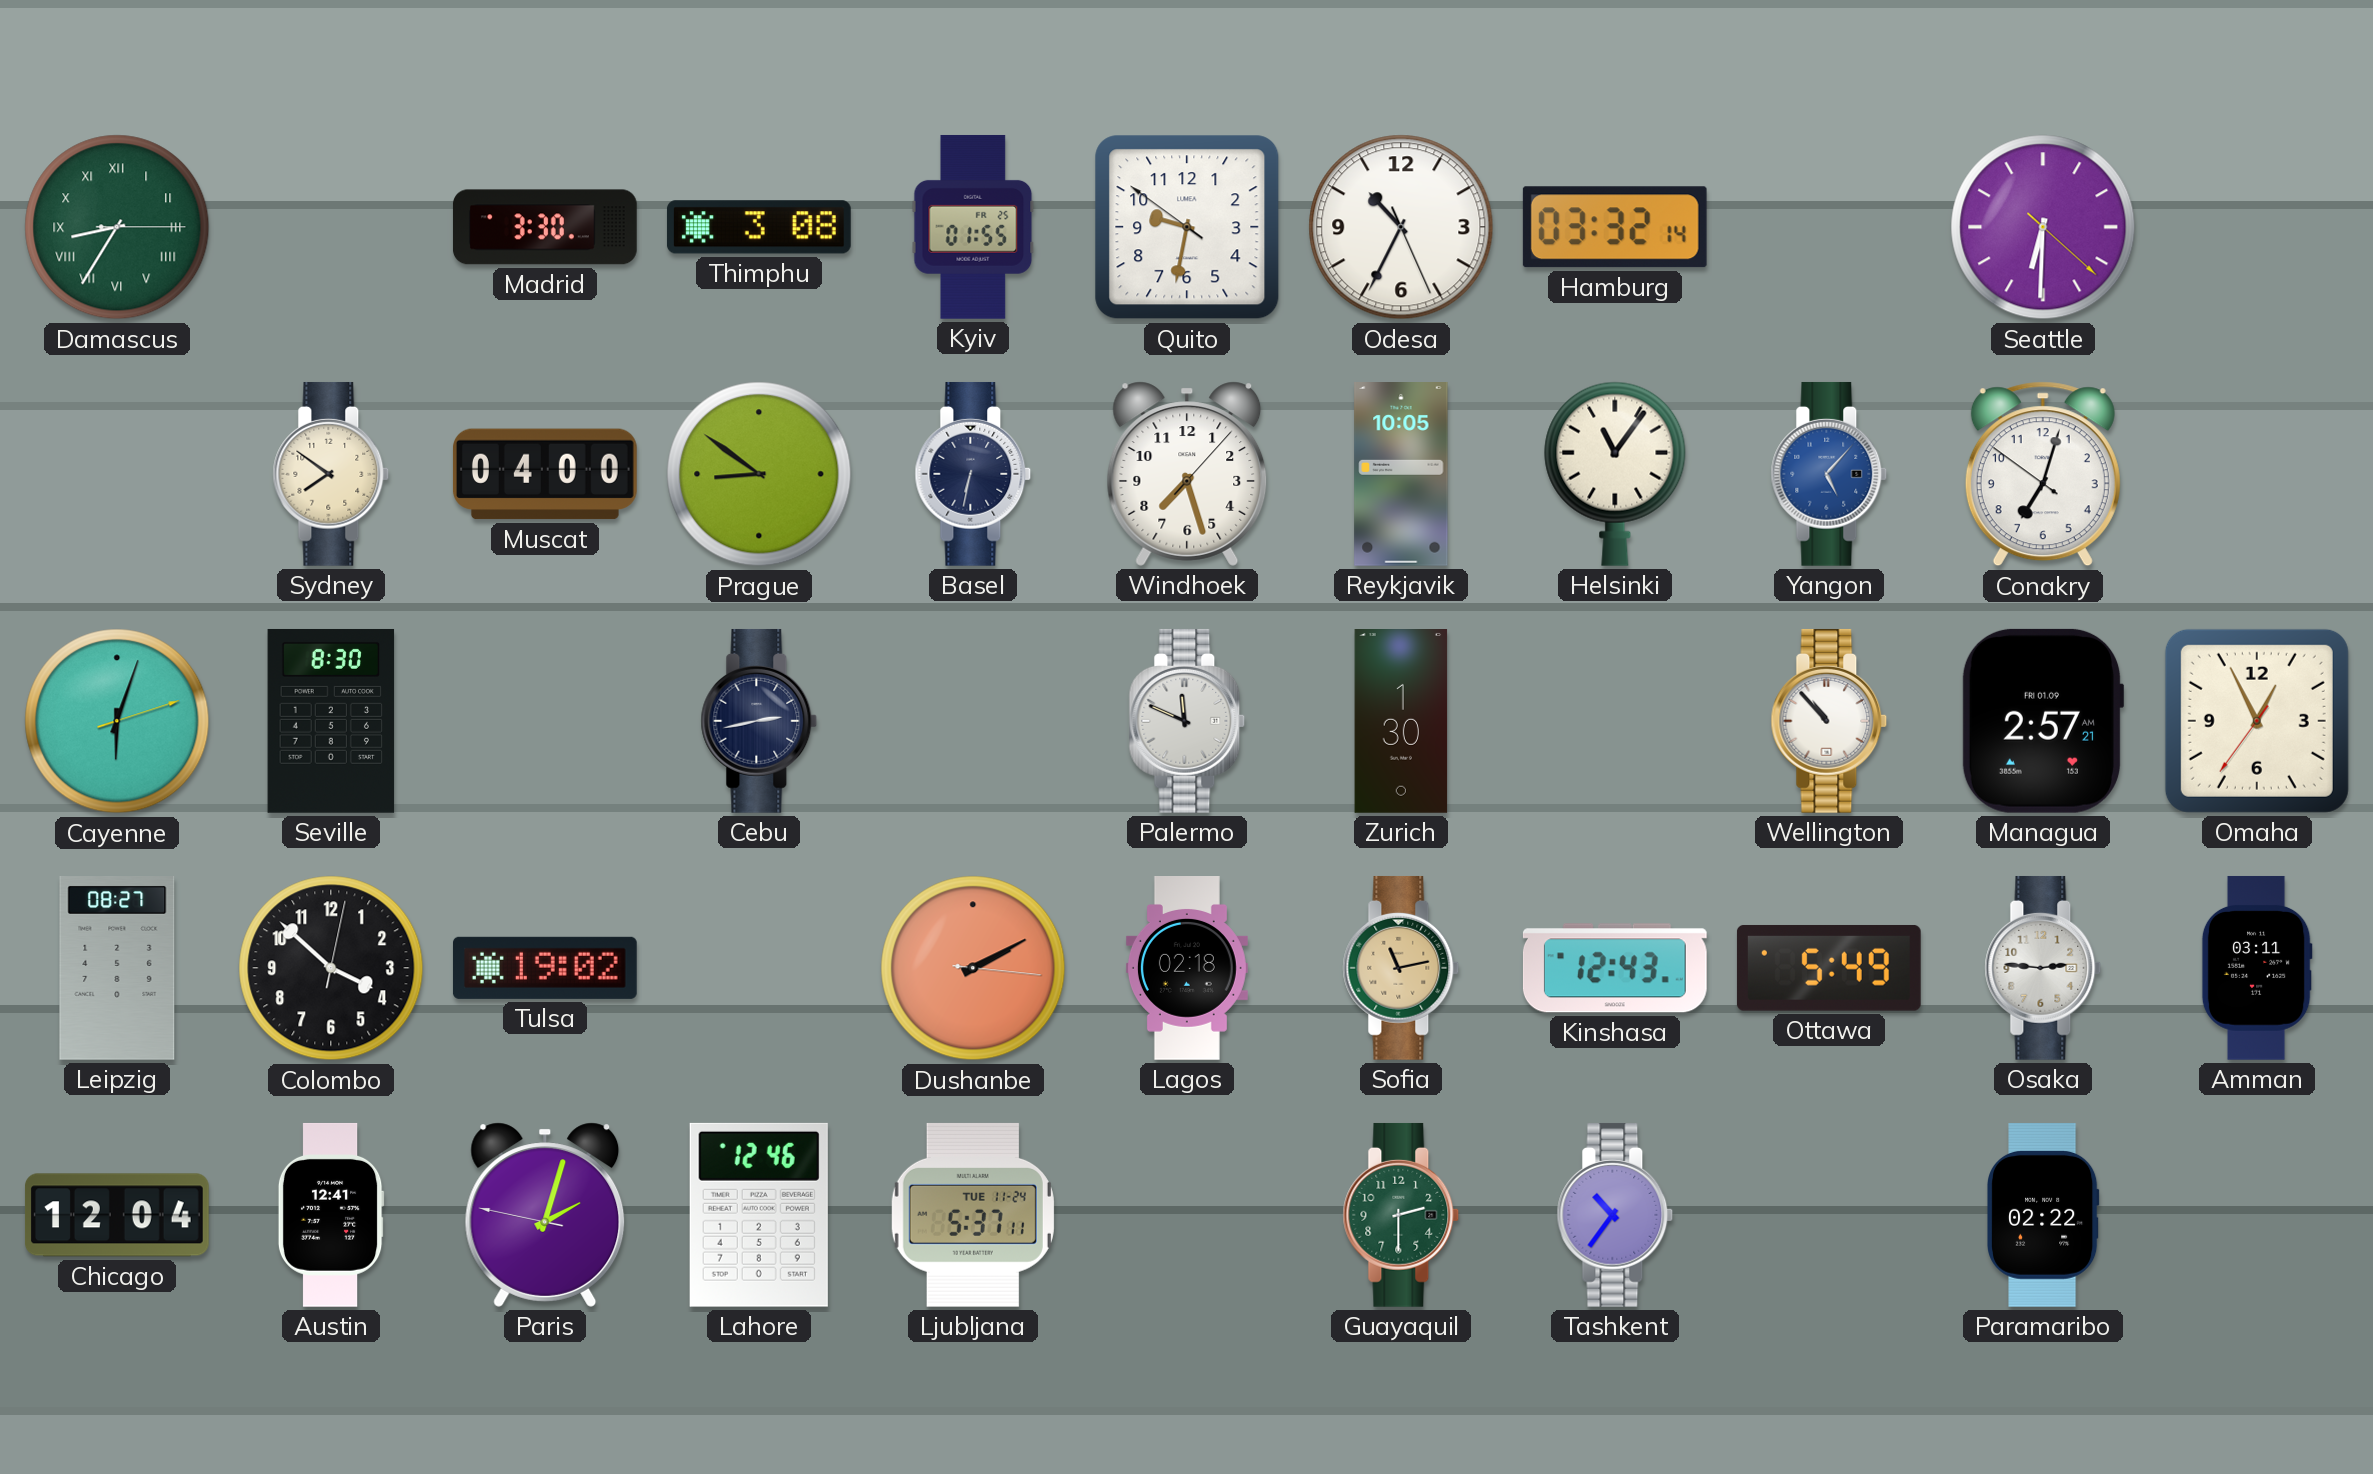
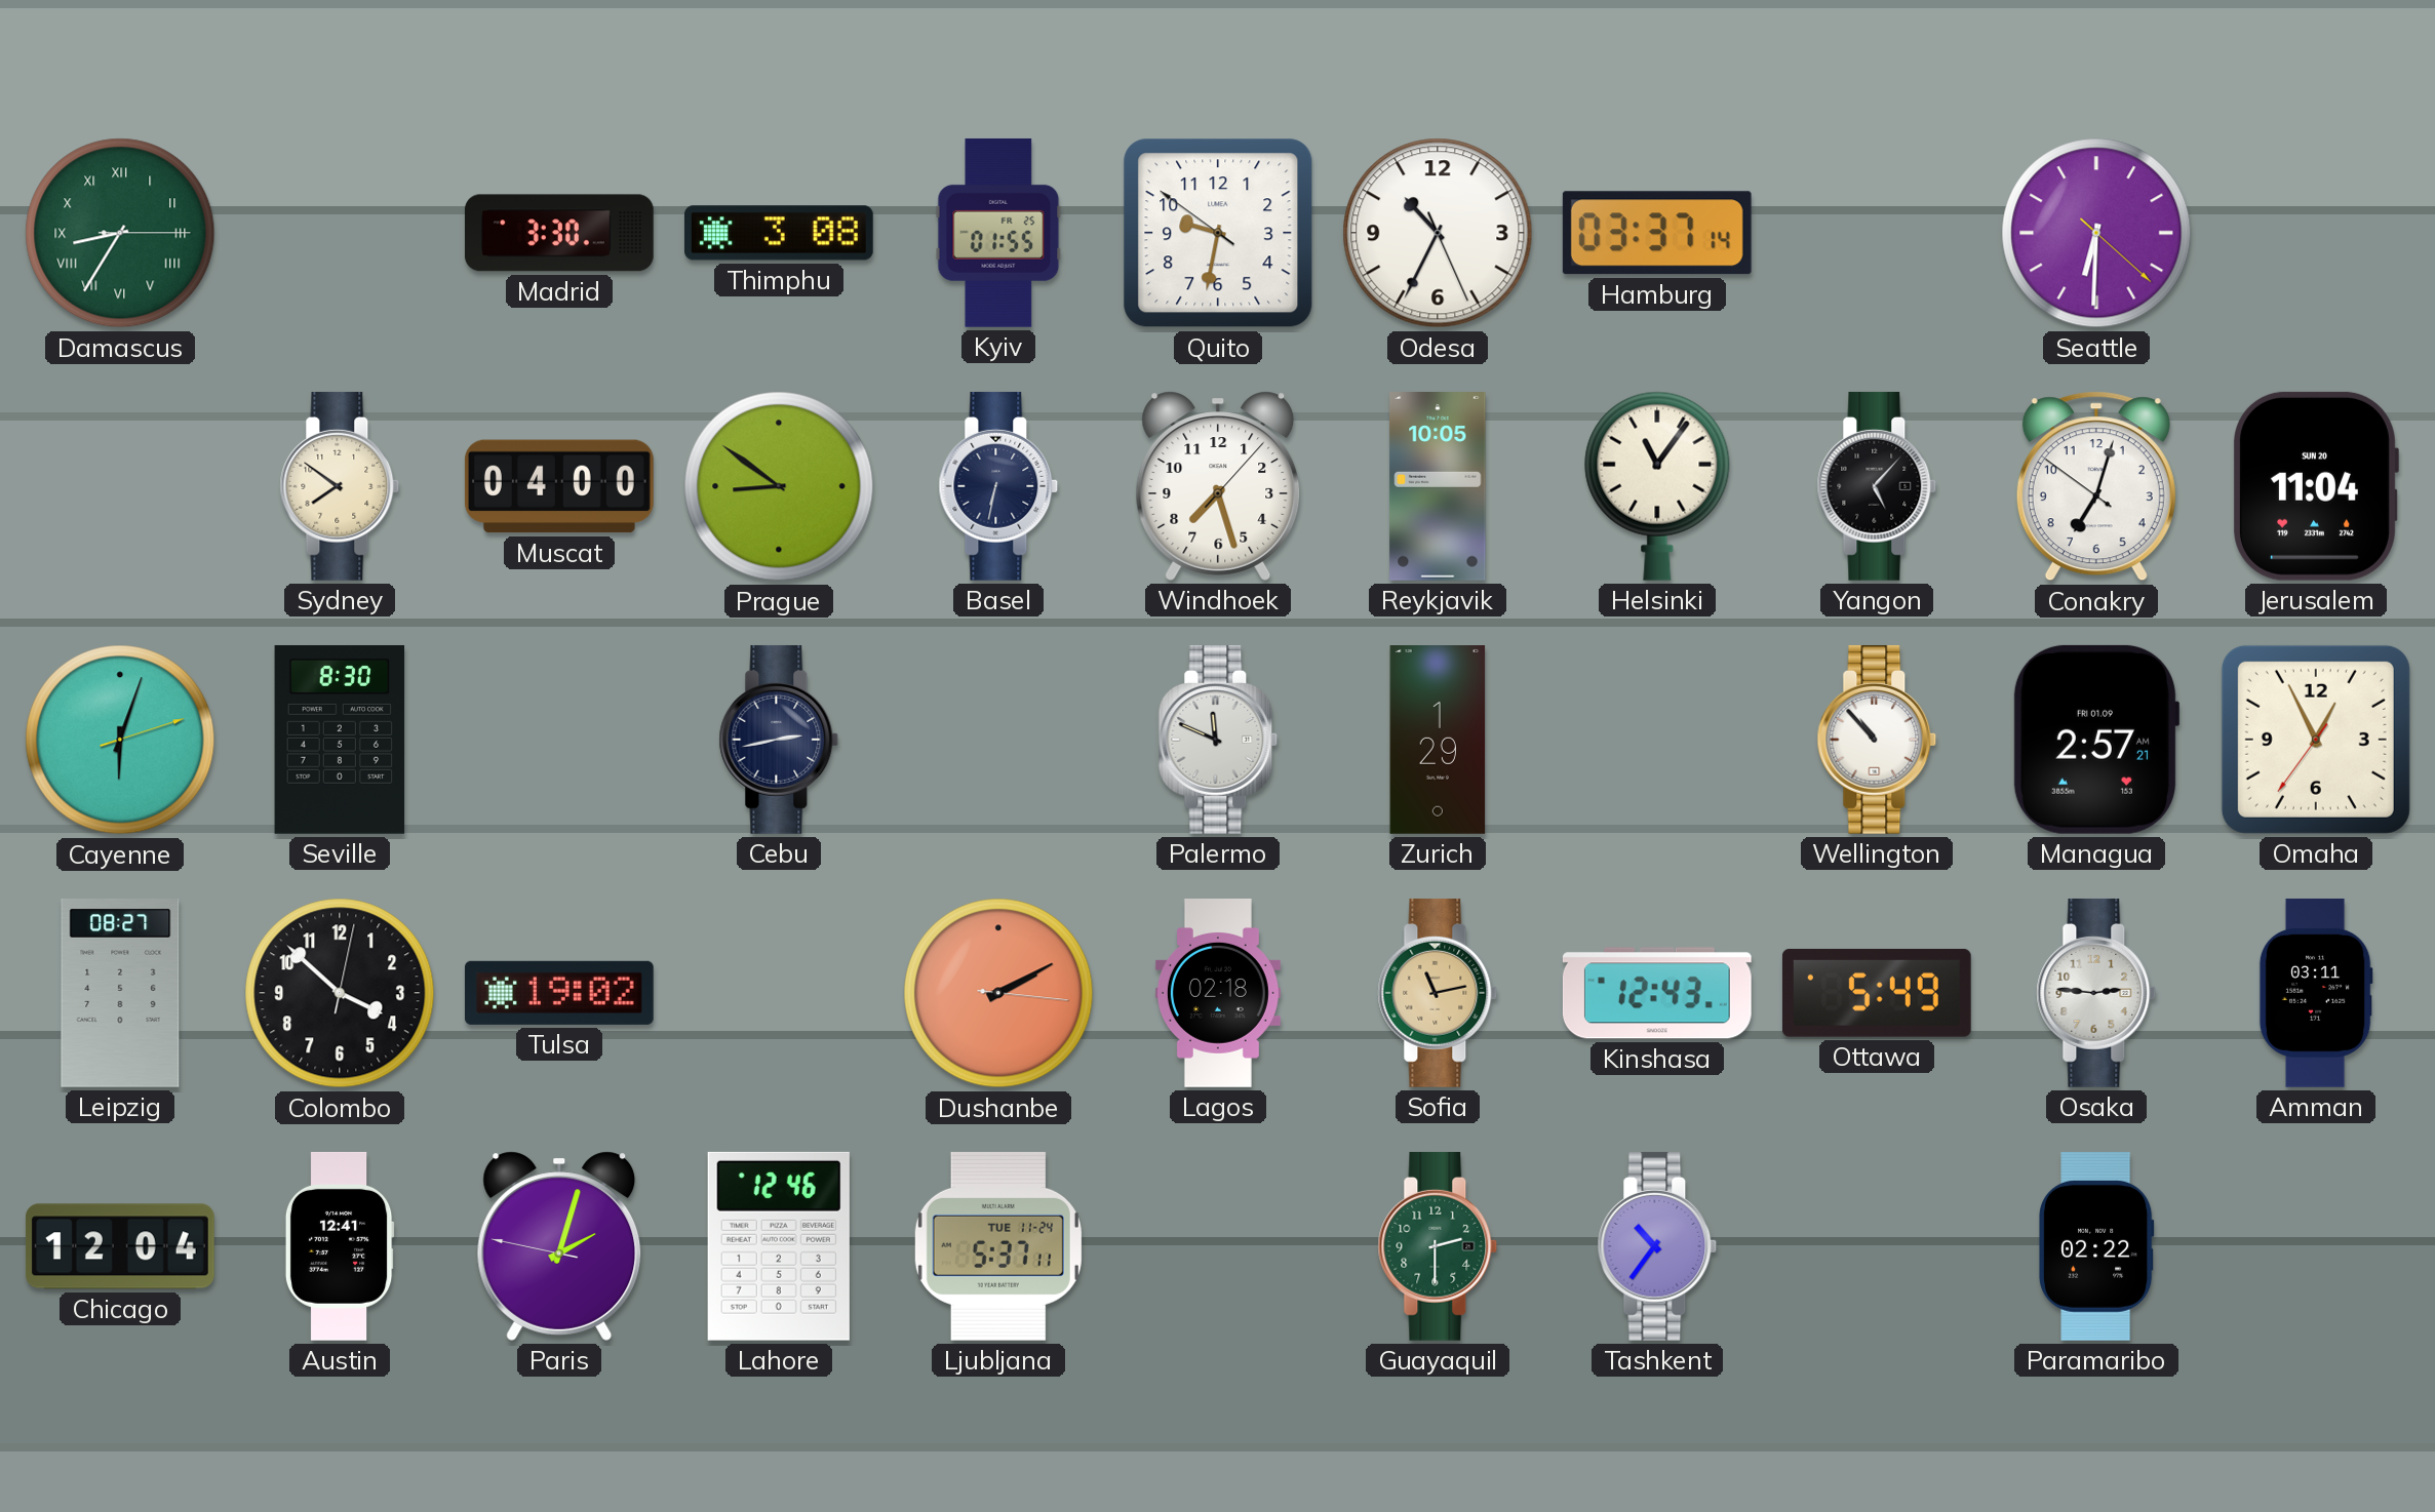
Hamburg: 03:32 -> 03:37 (1657, 233)
Yangon dial: blue -> black (1877, 486)
Jerusalem: none -> 11:04 (2315, 486)
Zurich: 1:30 -> 1:29 (1438, 741)
